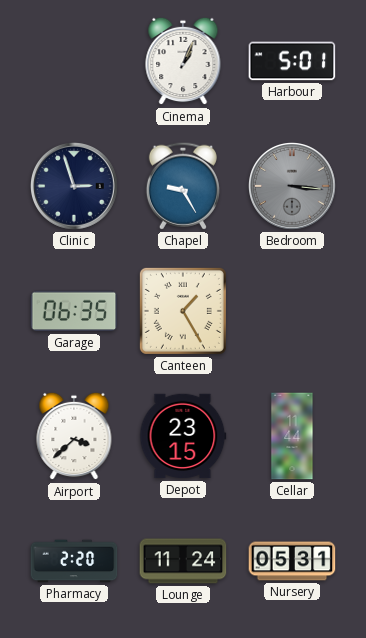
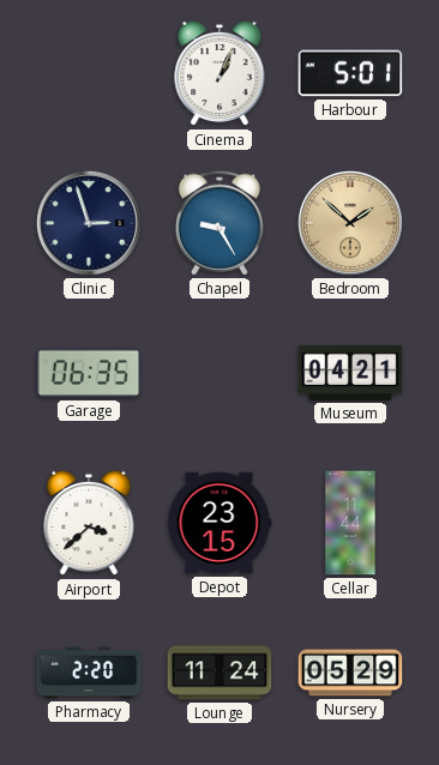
Bedroom: 3:16 -> 1:52 (351, 224)
Bedroom dial: grey -> champagne (351, 224)
Canteen: 1:25 -> none (183, 311)
Museum: none -> 04:21 (350, 373)
Nursery: 05:31 -> 05:29 (350, 673)
